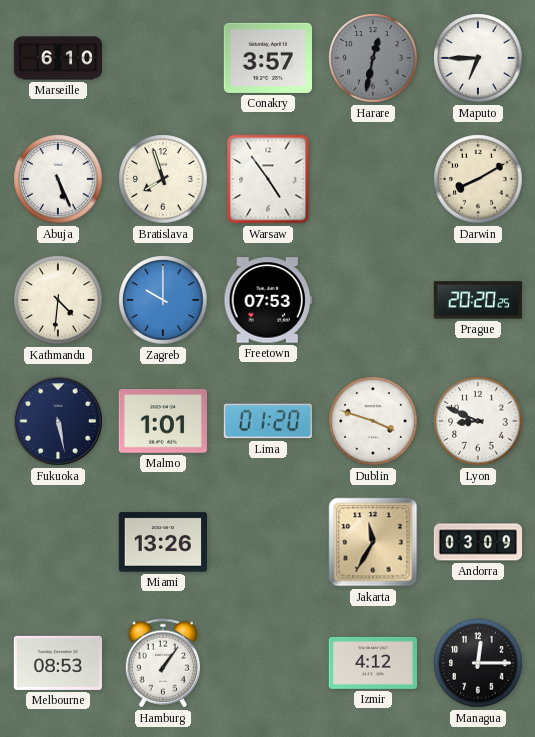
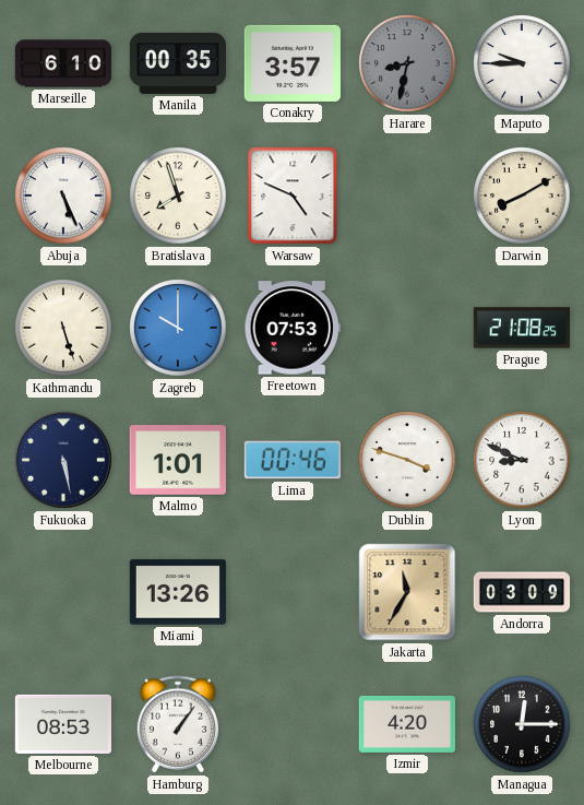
Manila: none -> 00:35 (177, 63)
Harare: 12:32 -> 8:32 (407, 63)
Maputo: 6:45 -> 9:45 (522, 63)
Warsaw: 4:54 -> 4:49 (293, 196)
Kathmandu: 4:31 -> 5:27 (63, 328)
Prague: 20:20 -> 21:08 (521, 328)
Lima: 01:20 -> 00:46 (293, 460)
Izmir: 4:12 -> 4:20 (406, 724)
